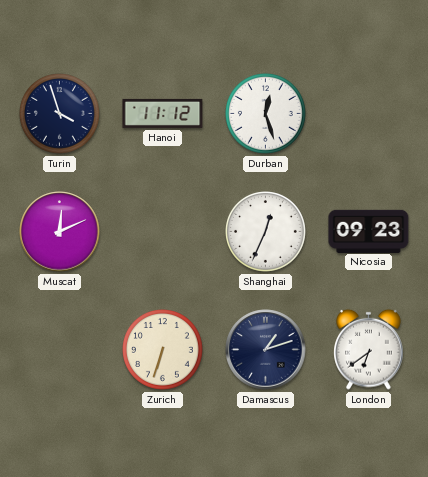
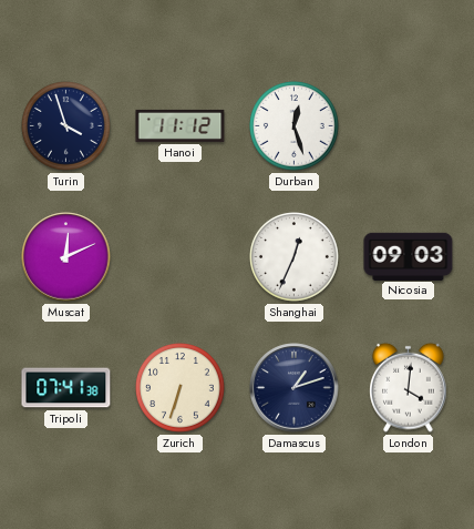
Nicosia: 09:23 -> 09:03 (409, 256)
Tripoli: none -> 07:41 (66, 388)
London: 6:39 -> 4:01 (409, 387)
